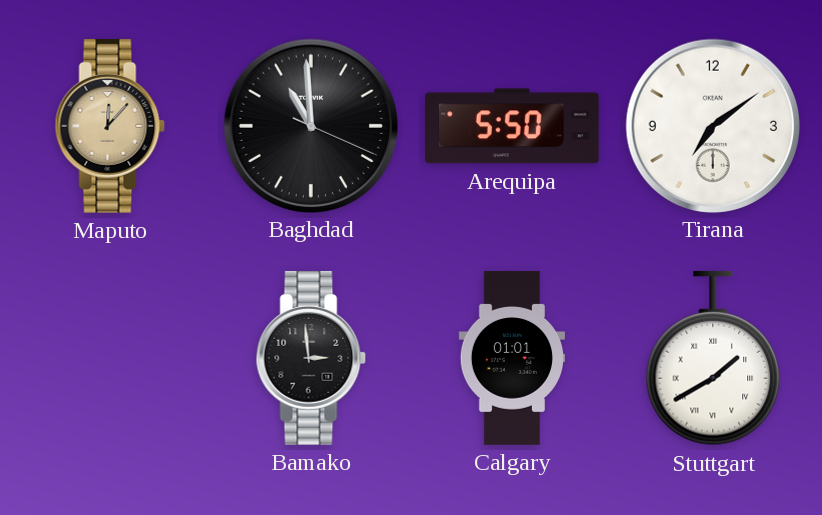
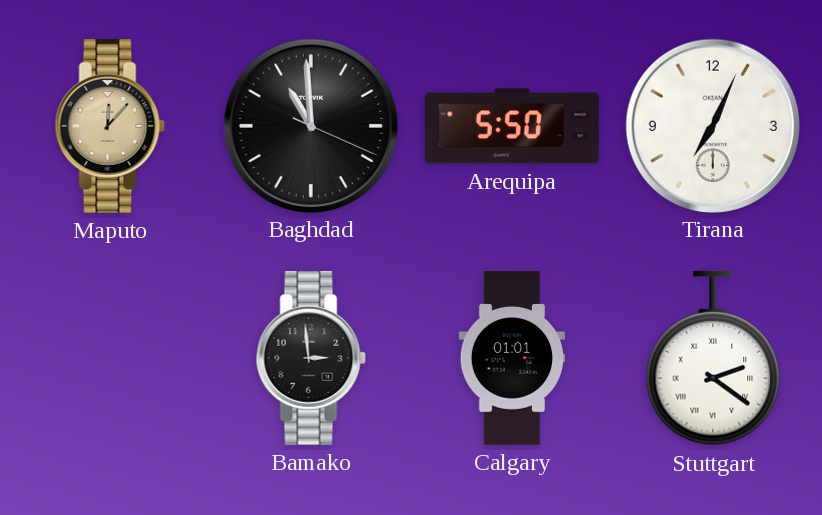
Tirana: 7:09 -> 7:04 (712, 125)
Stuttgart: 1:40 -> 2:21 (713, 358)
